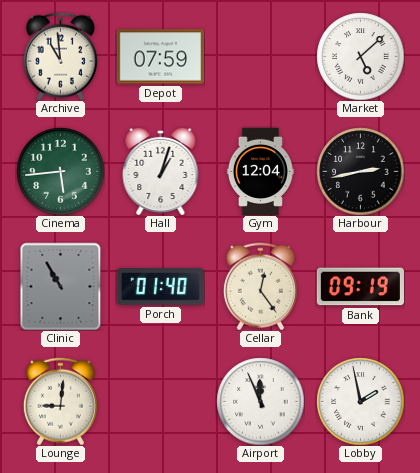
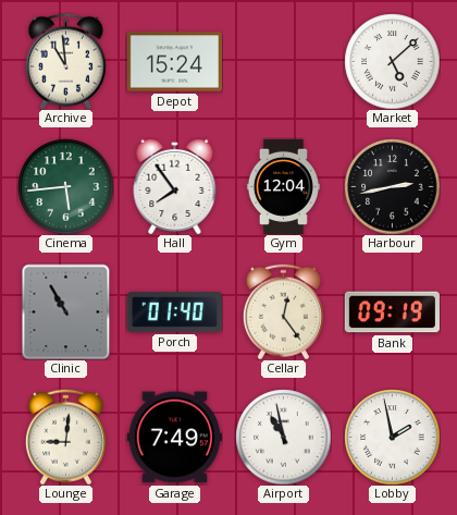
Depot: 07:59 -> 15:24 (174, 62)
Hall: 1:03 -> 7:54 (175, 186)
Garage: none -> 7:49 (174, 438)
Airport: 11:56 -> 10:58 (283, 437)
